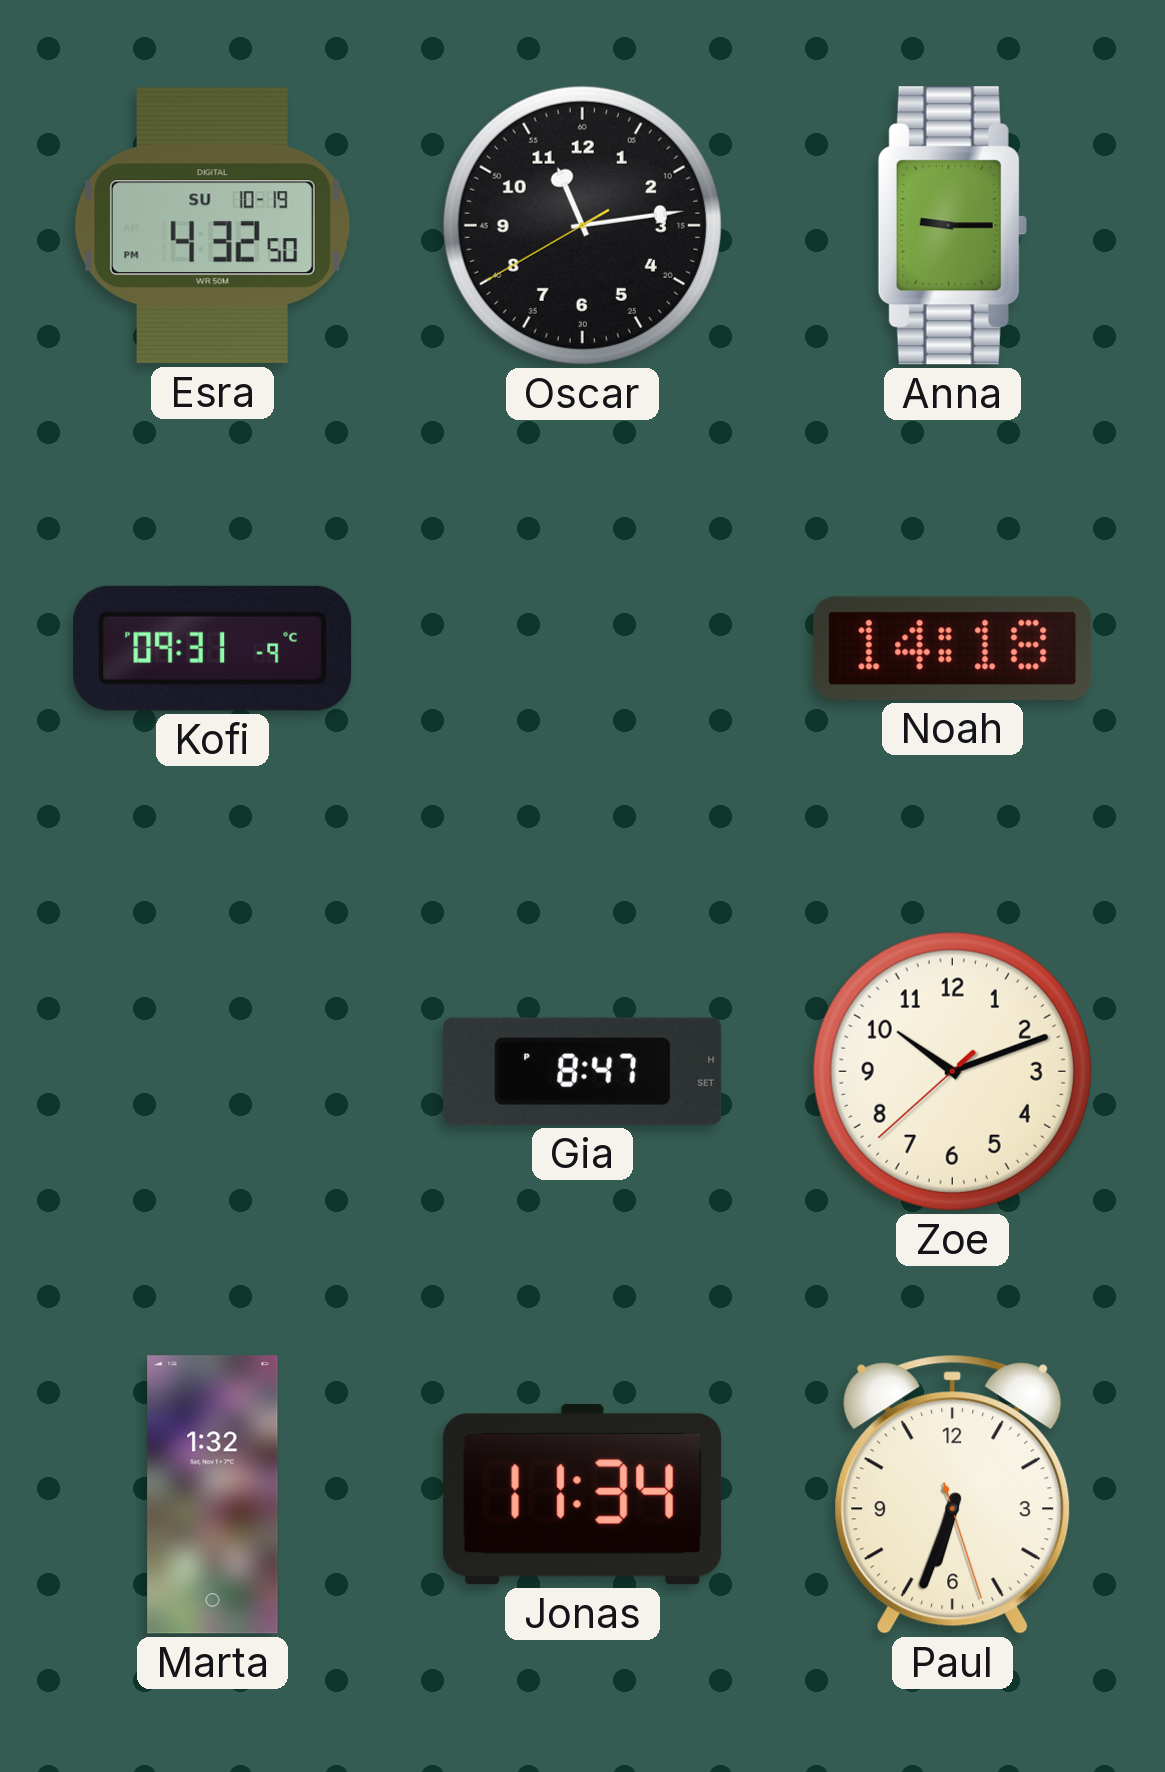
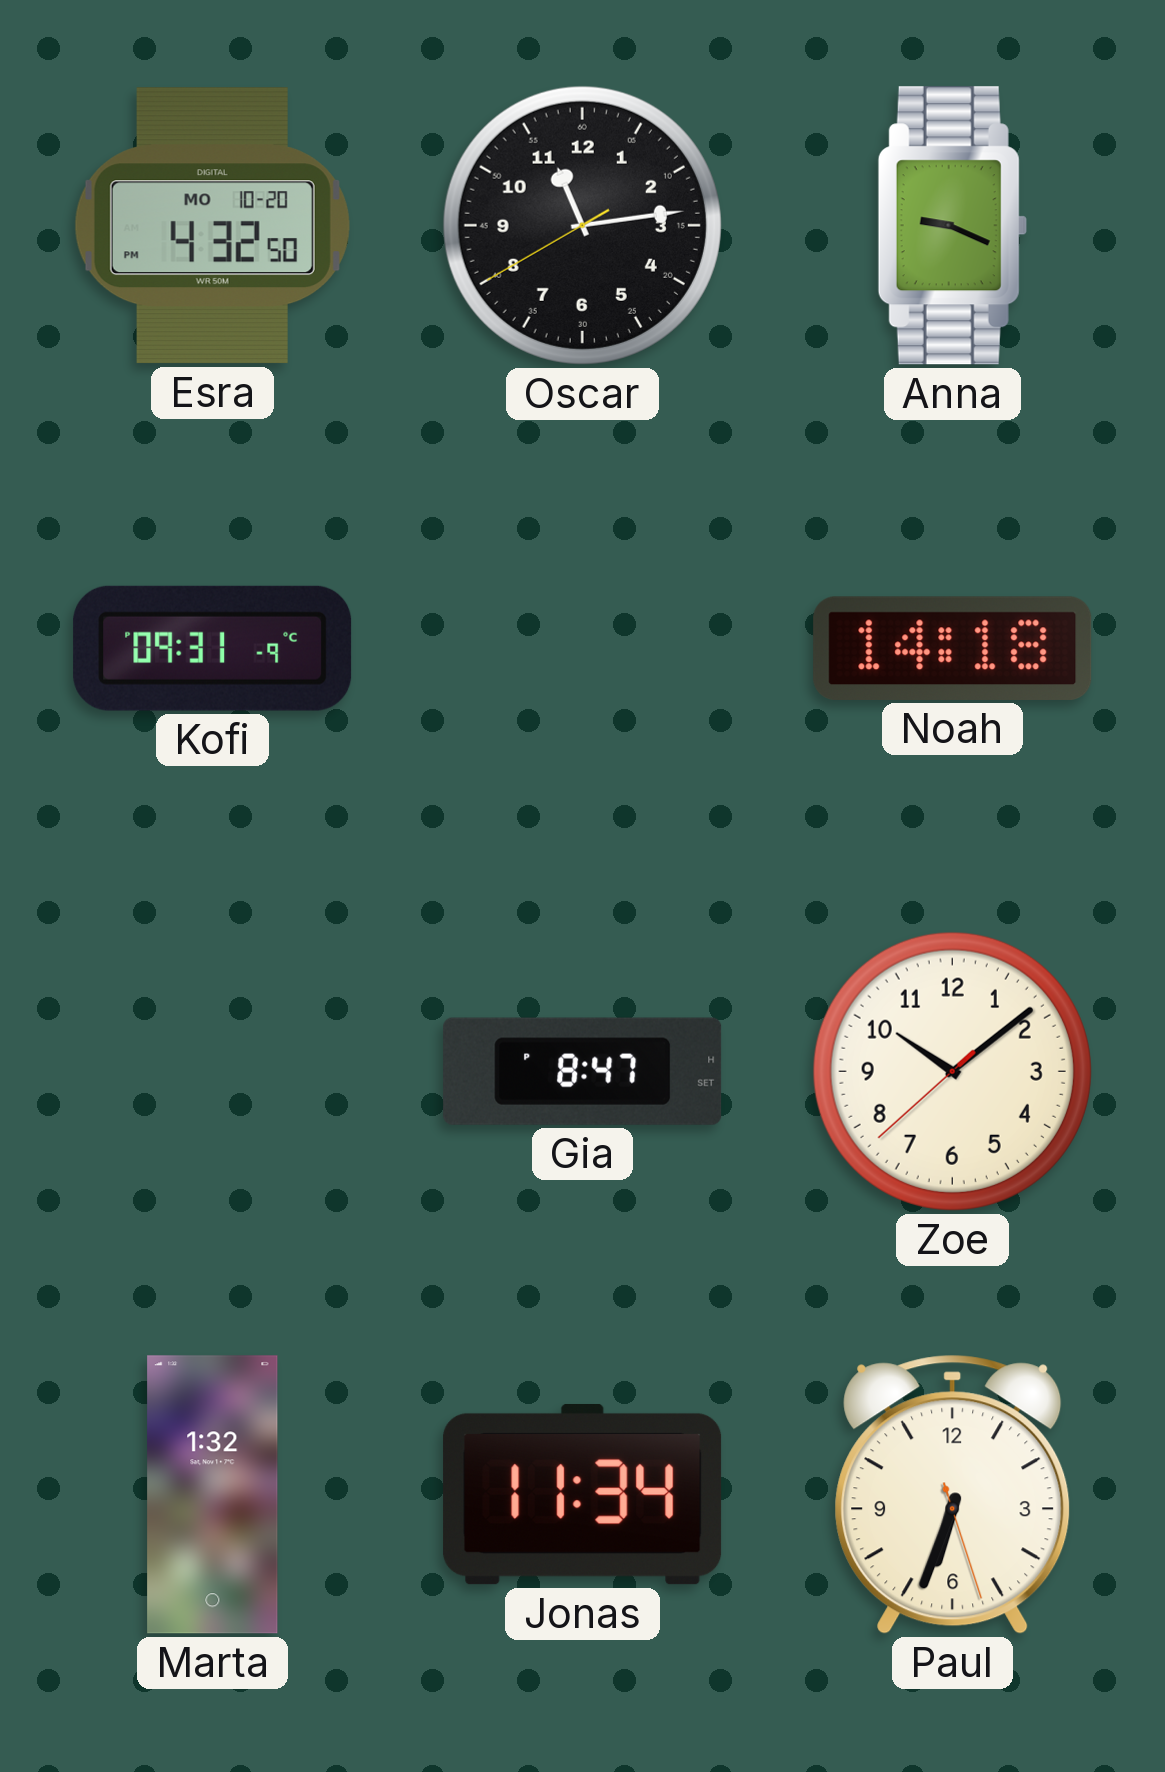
Esra date: SU 10-19 -> MO 10-20 (212, 226)
Anna: 9:15 -> 9:19 (952, 226)
Zoe: 10:11 -> 10:08 (952, 1071)
